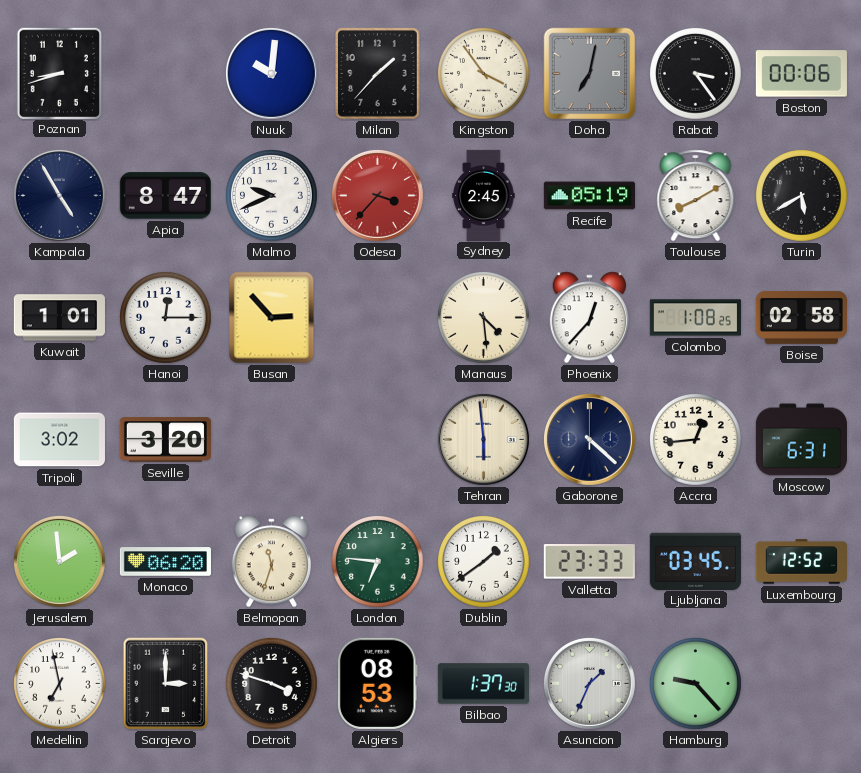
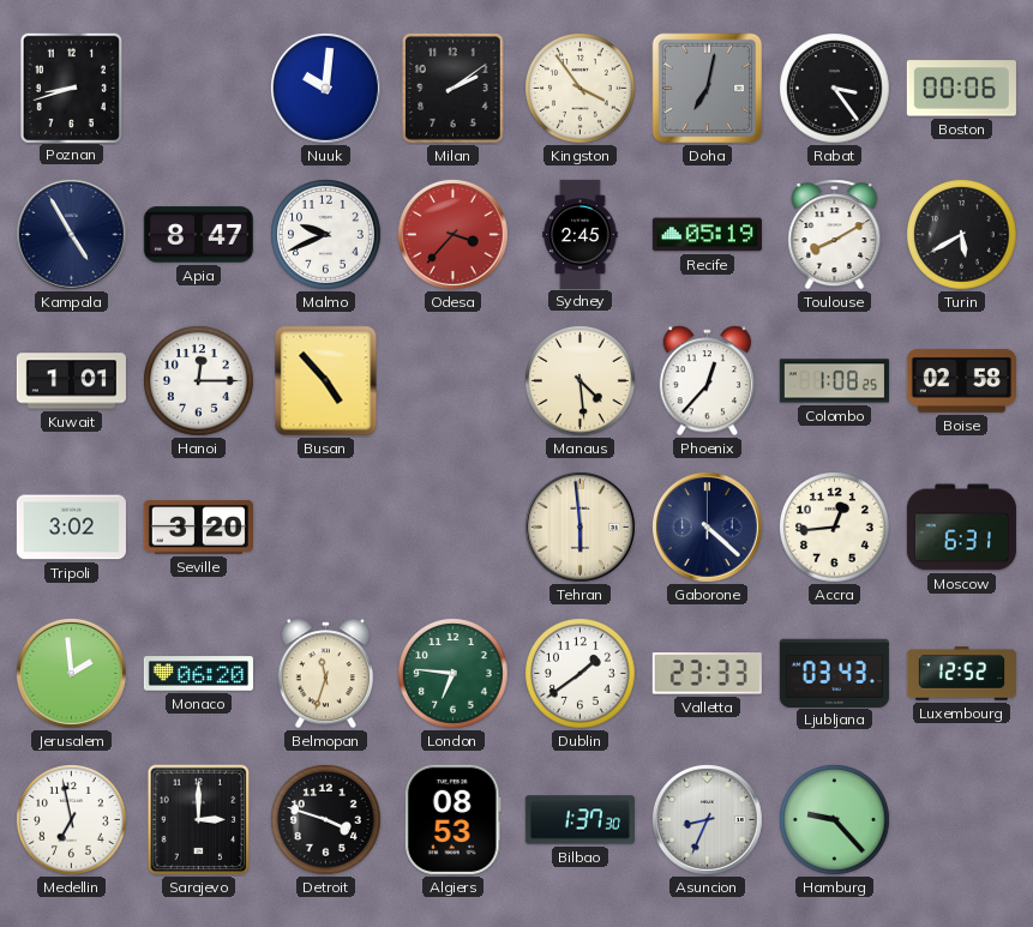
Milan: 1:37 -> 2:09 (454, 89)
Busan: 2:53 -> 4:53 (326, 381)
Ljubljana: 03:45 -> 03:43 (834, 673)
Asuncion: 1:34 -> 8:34 (707, 819)
